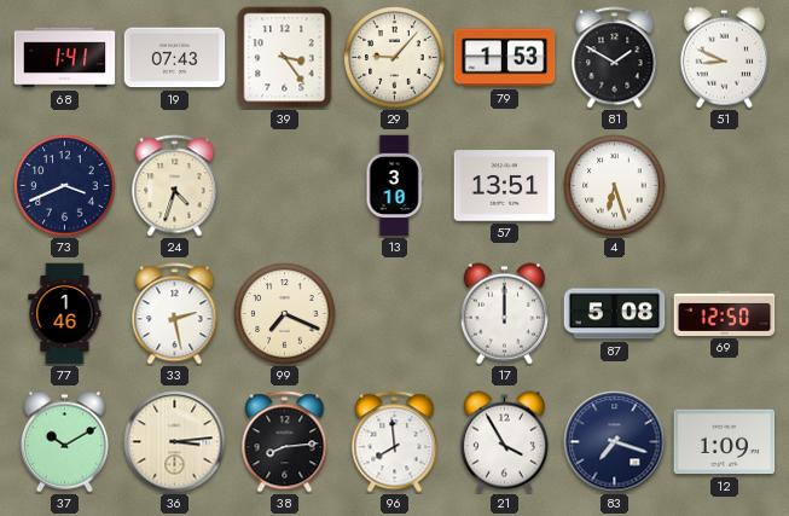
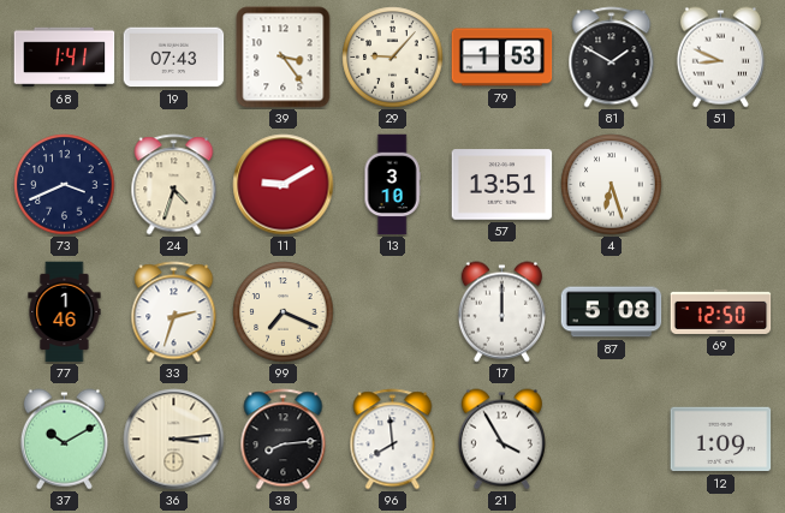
11: none -> 9:10 (284, 185)
33: 2:28 -> 2:33 (174, 312)
83: 7:18 -> none (615, 442)
